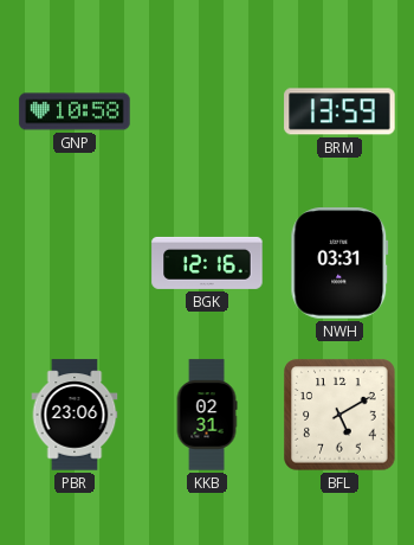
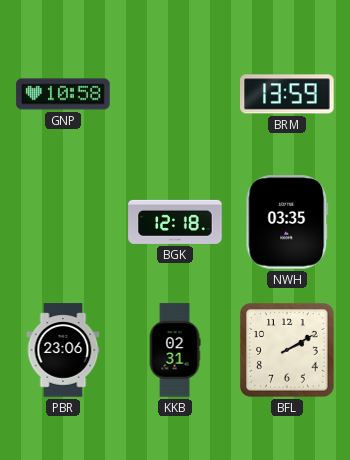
BGK: 12:16 -> 12:18 (175, 222)
NWH: 03:31 -> 03:35 (287, 222)
BFL: 5:10 -> 2:10 (287, 350)
